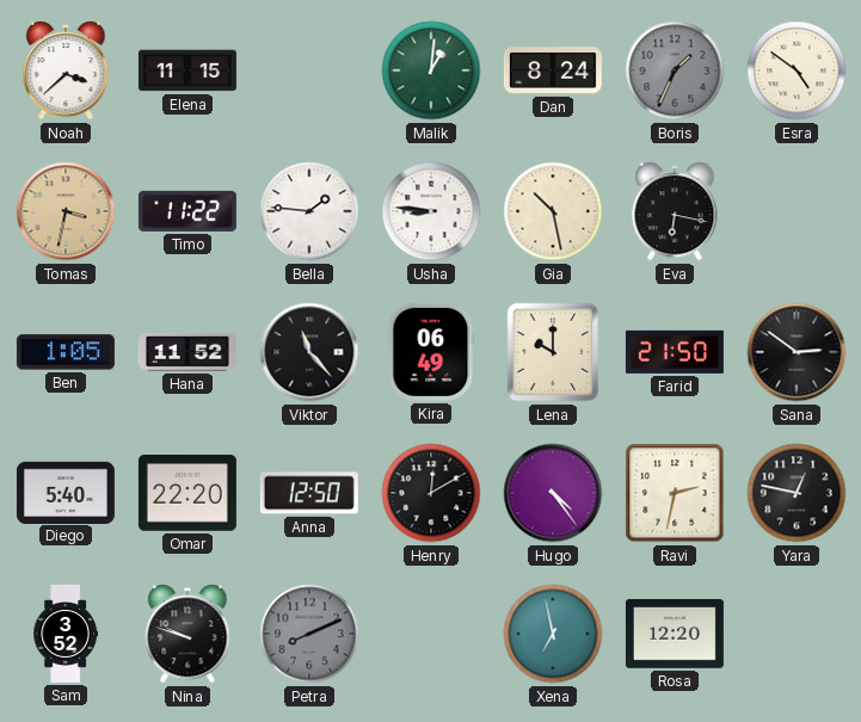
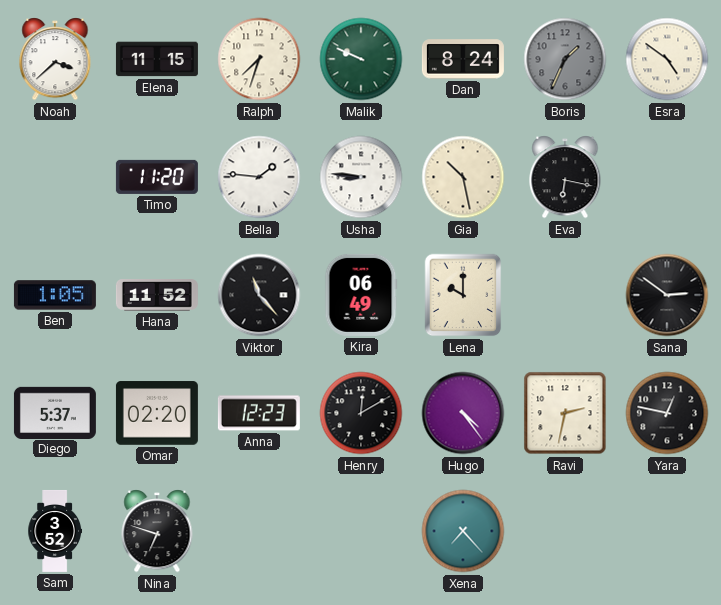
Ralph: none -> 7:33 (259, 59)
Malik: 1:01 -> 9:49 (361, 59)
Tomas: 3:32 -> none (66, 211)
Timo: 11:22 -> 11:20 (157, 177)
Farid: 21:50 -> none (675, 352)
Diego: 5:40 -> 5:37 (55, 412)
Omar: 22:20 -> 02:20 (157, 413)
Anna: 12:50 -> 12:23 (259, 413)
Nina: 9:48 -> 6:48 (157, 531)
Petra: 8:11 -> none (309, 634)
Xena: 6:58 -> 7:23 (463, 531)
Rosa: 12:20 -> none (675, 635)
